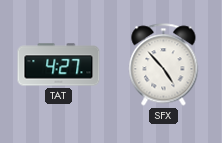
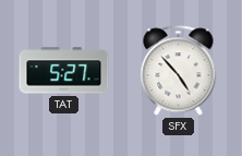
TAT: 4:27 -> 5:27 (64, 71)
